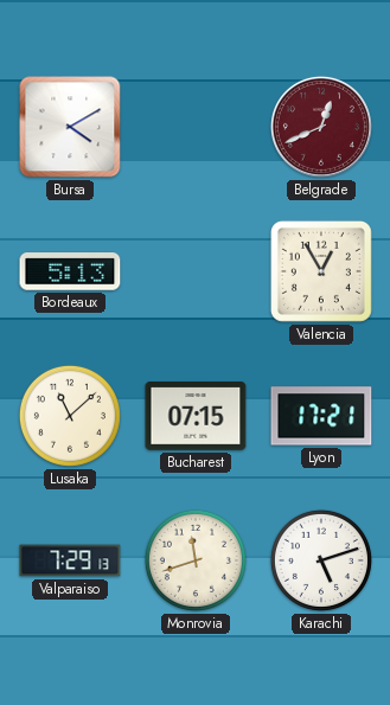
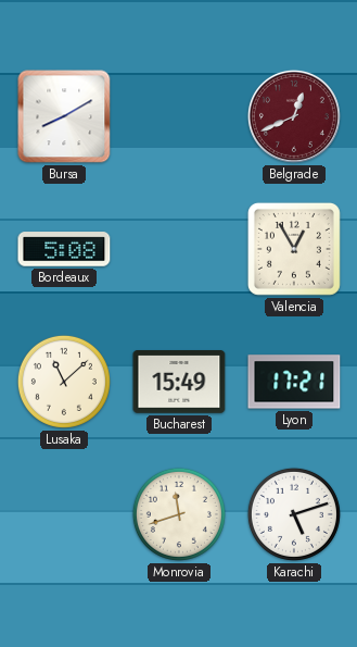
Bursa: 4:10 -> 8:10 (64, 116)
Bordeaux: 5:13 -> 5:08 (64, 249)
Bucharest: 07:15 -> 15:49 (179, 383)
Valparaiso: 7:29 -> none (70, 560)
